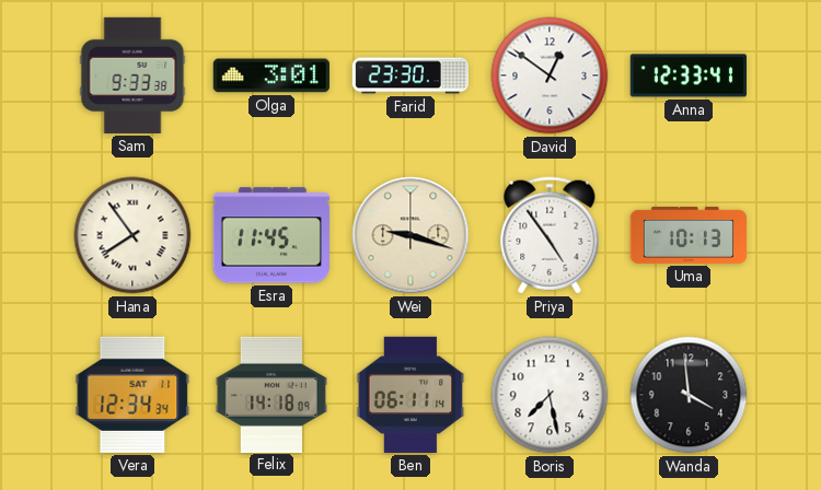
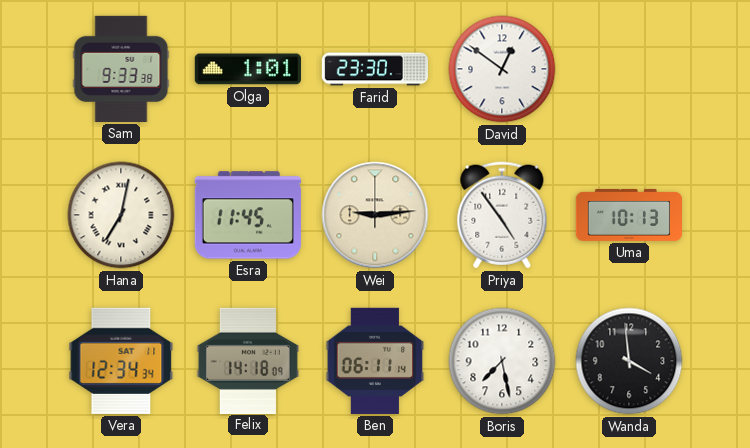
Olga: 3:01 -> 1:01 (248, 69)
Anna: 12:33 -> none (689, 75)
Hana: 7:54 -> 7:02 (121, 215)
Wei: 9:18 -> 9:14 (375, 215)
